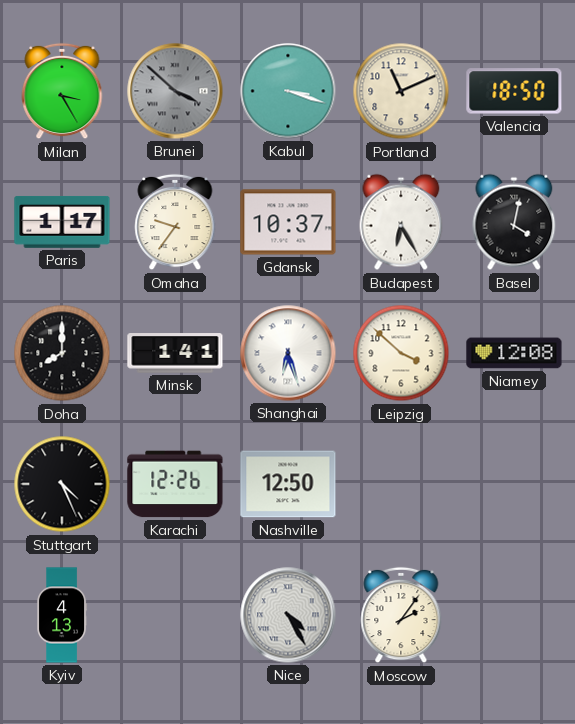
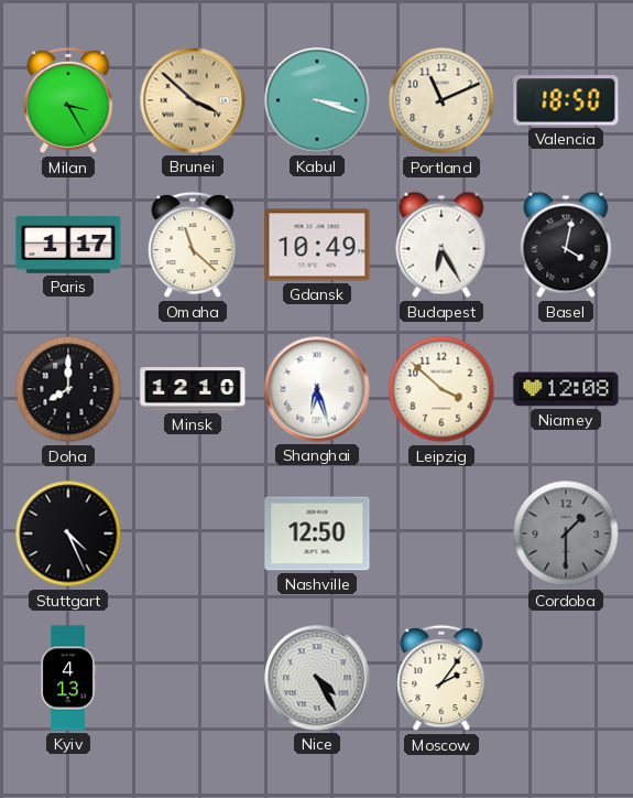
Brunei dial: grey -> champagne (193, 100)
Omaha: 9:36 -> 11:22 (193, 245)
Gdansk: 10:37 -> 10:49 (317, 245)
Minsk: 1:41 -> 12:10 (193, 389)
Karachi: 12:26 -> none (175, 484)
Cordoba: none -> 1:30 (566, 533)
